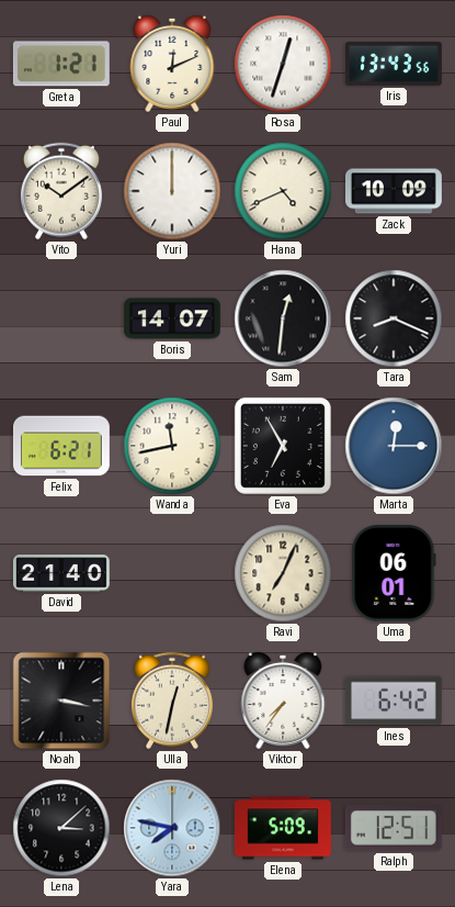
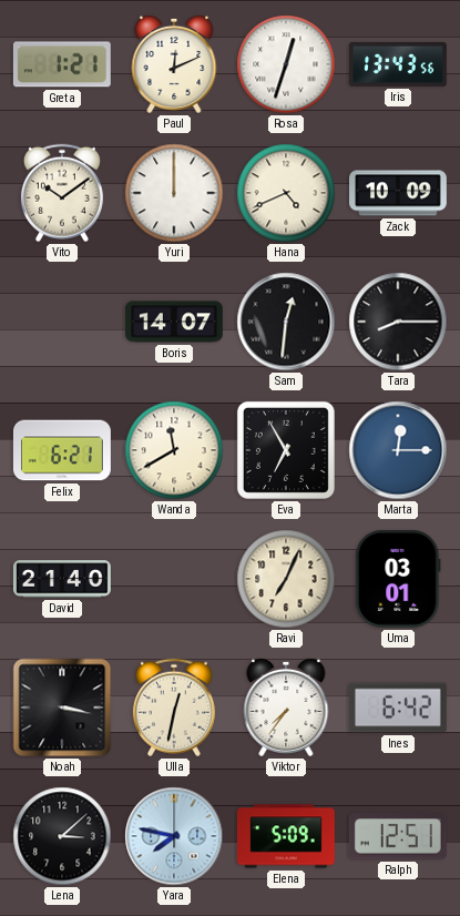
Tara: 8:19 -> 8:15 (398, 322)
Wanda: 11:43 -> 11:40 (174, 450)
Uma: 06:01 -> 03:01 (398, 579)
